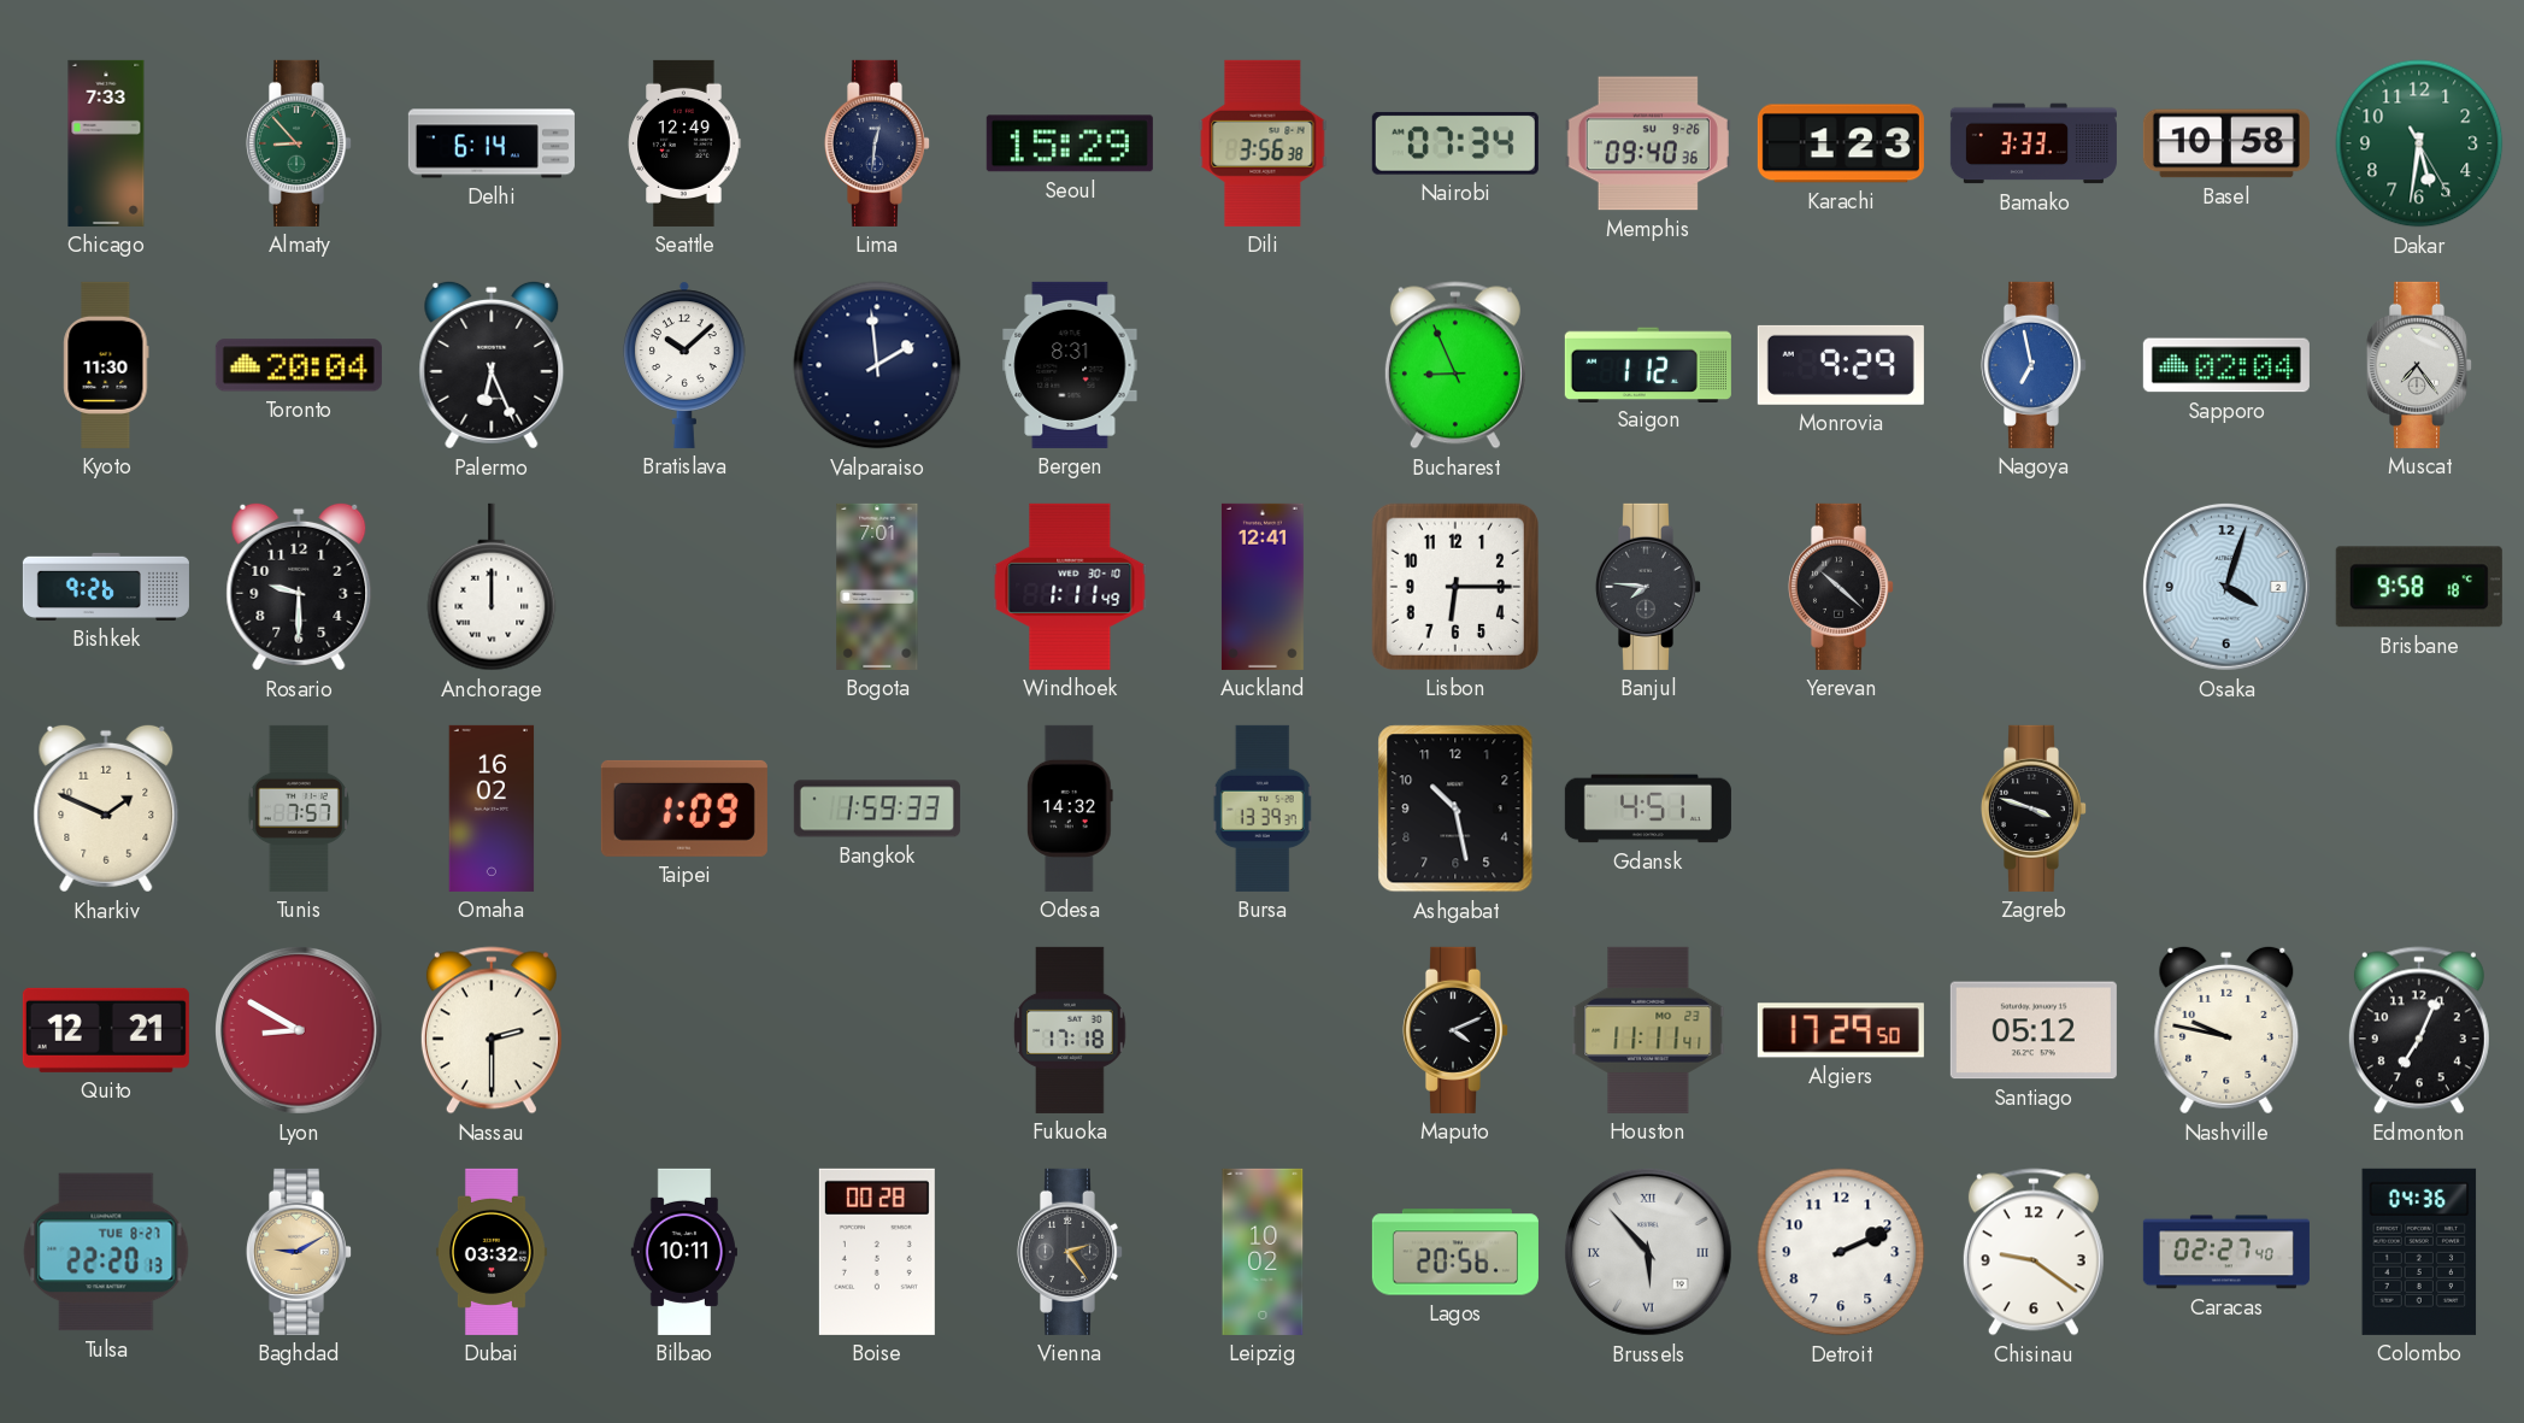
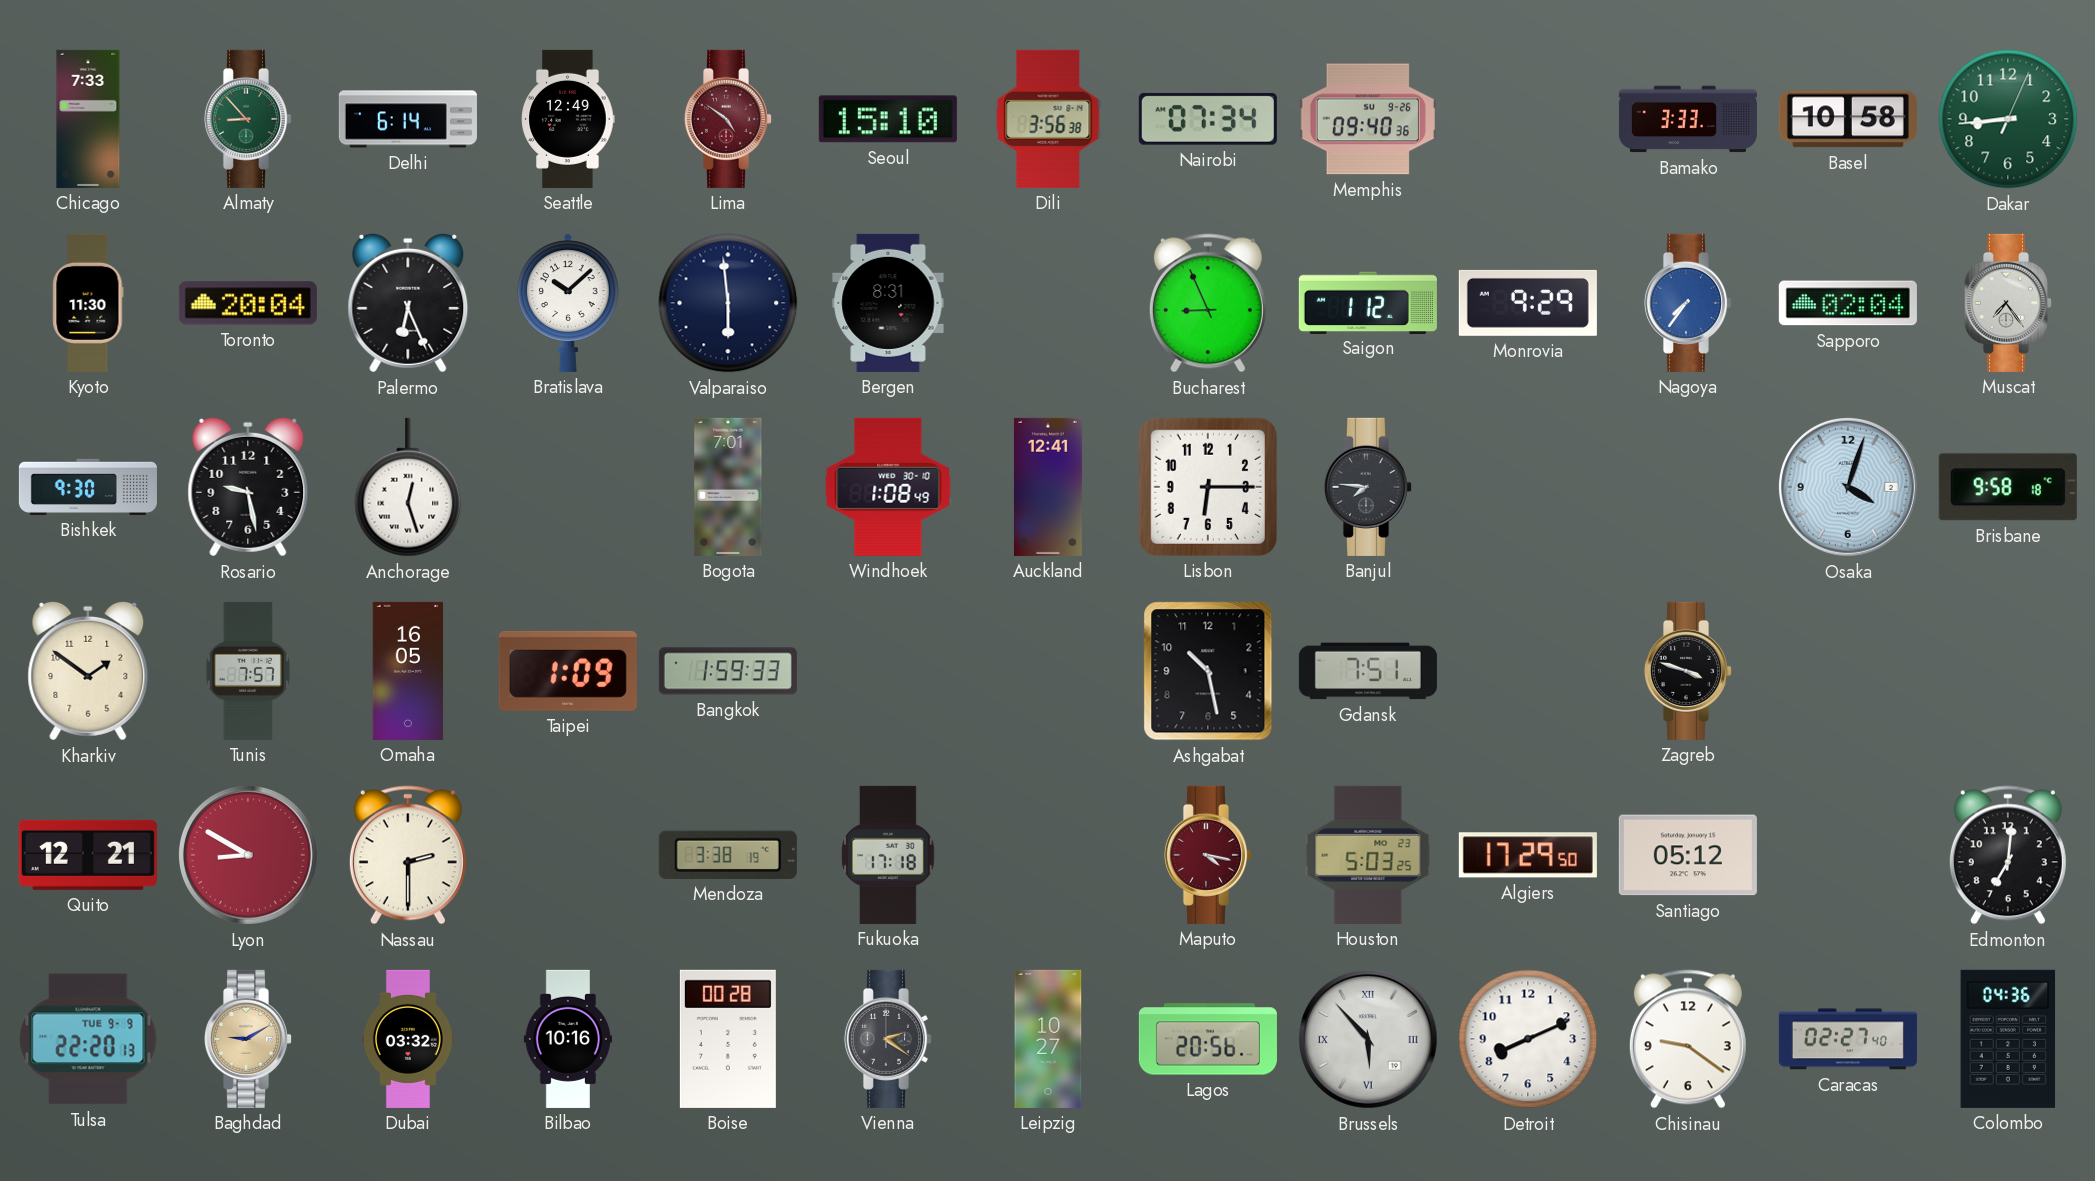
Lima: 12:31 -> 4:51 (727, 119)
Lima dial: navy -> burgundy (727, 119)
Seoul: 15:29 -> 15:10 (888, 119)
Karachi: 1:23 -> none (1841, 143)
Dakar: 5:31 -> 8:44 (2008, 119)
Valparaiso: 1:59 -> 5:59 (728, 303)
Nagoya: 6:58 -> 7:36 (1687, 303)
Bishkek: 9:26 -> 9:30 (88, 487)
Rosario: 9:30 -> 9:28 (248, 487)
Anchorage: 12:00 -> 12:27 (408, 487)
Windhoek: 1:11 -> 1:08 (888, 487)
Yerevan: 10:22 -> none (1840, 587)
Kharkiv: 1:49 -> 1:51 (88, 671)
Omaha: 16:02 -> 16:05 (408, 671)
Odesa: 14:32 -> none (1070, 808)
Bursa: 13:39 -> none (1263, 808)
Gdansk: 4:51 -> 7:51 (1368, 671)
Mendoza: none -> 3:38 (728, 855)
Maputo: 4:11 -> 4:17 (1207, 855)
Maputo dial: black -> burgundy (1207, 855)
Houston: 11:11 -> 5:03 (1368, 855)
Nashville: 9:47 -> none (2226, 1030)
Edmonton: 7:04 -> 7:01 (2008, 855)
Tulsa date: TUE 8-27 -> TUE 9-9 (88, 1039)
Bilbao: 10:11 -> 10:16 (568, 1039)
Vienna: 2:24 -> 2:21 (887, 1039)
Leipzig: 10:02 -> 10:27 (1048, 1039)
Detroit: 2:11 -> 8:11 (1528, 1039)
